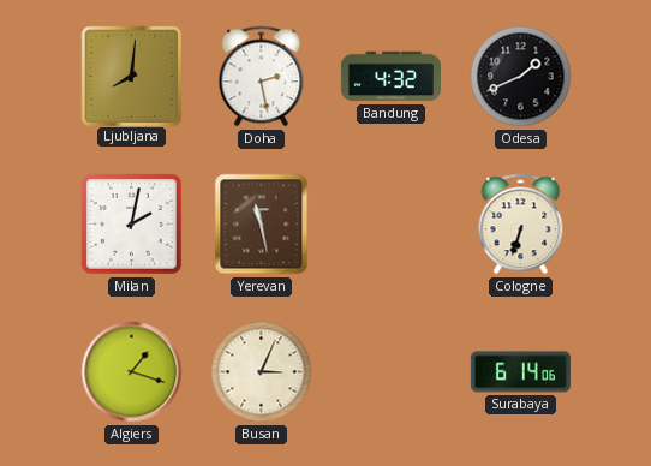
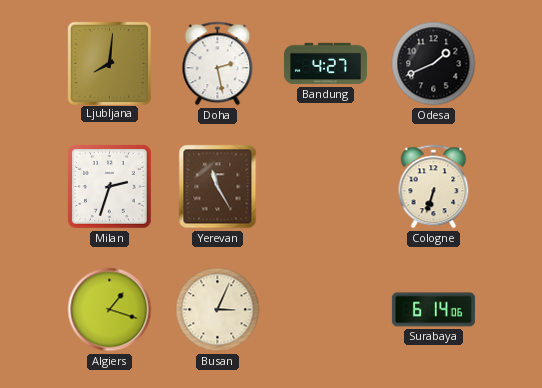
Bandung: 4:32 -> 4:27 (325, 64)
Milan: 2:02 -> 2:33 (110, 187)
Yerevan: 11:28 -> 11:25 (218, 187)
